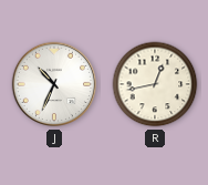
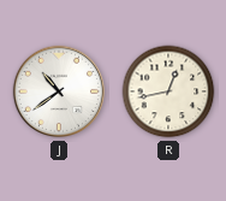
J: 10:34 -> 10:39 (59, 91)
